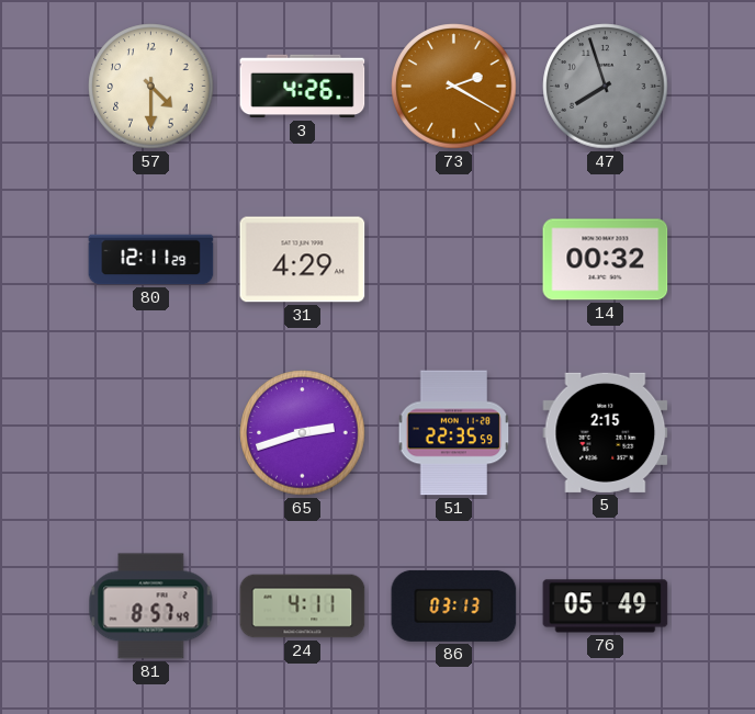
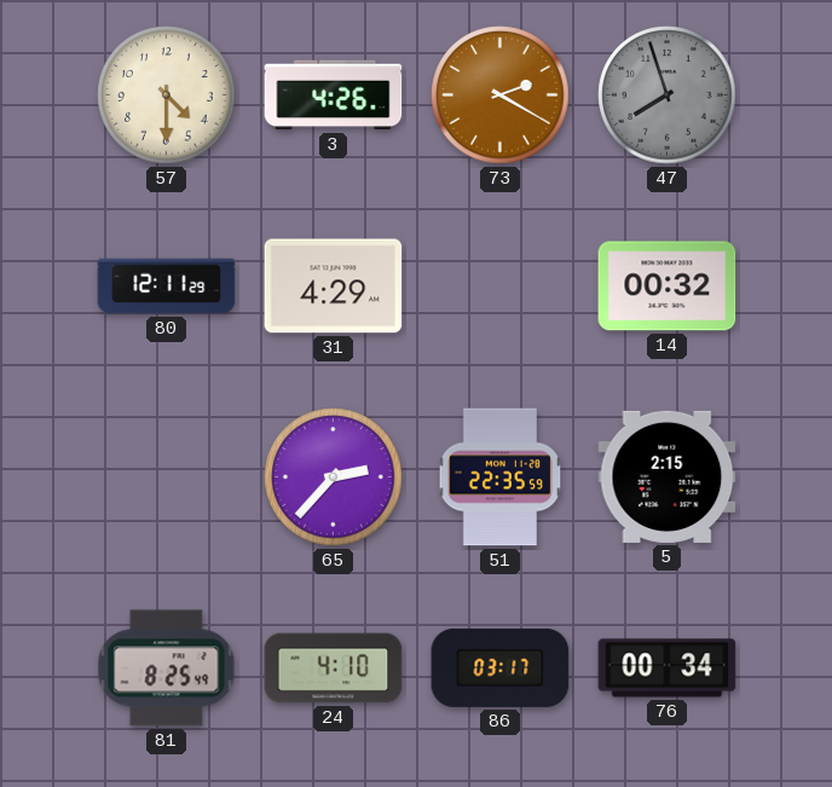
65: 2:42 -> 2:37 (334, 478)
81: 8:57 -> 8:25 (167, 669)
24: 4:11 -> 4:10 (334, 669)
86: 03:13 -> 03:17 (501, 667)
76: 05:49 -> 00:34 (668, 669)
